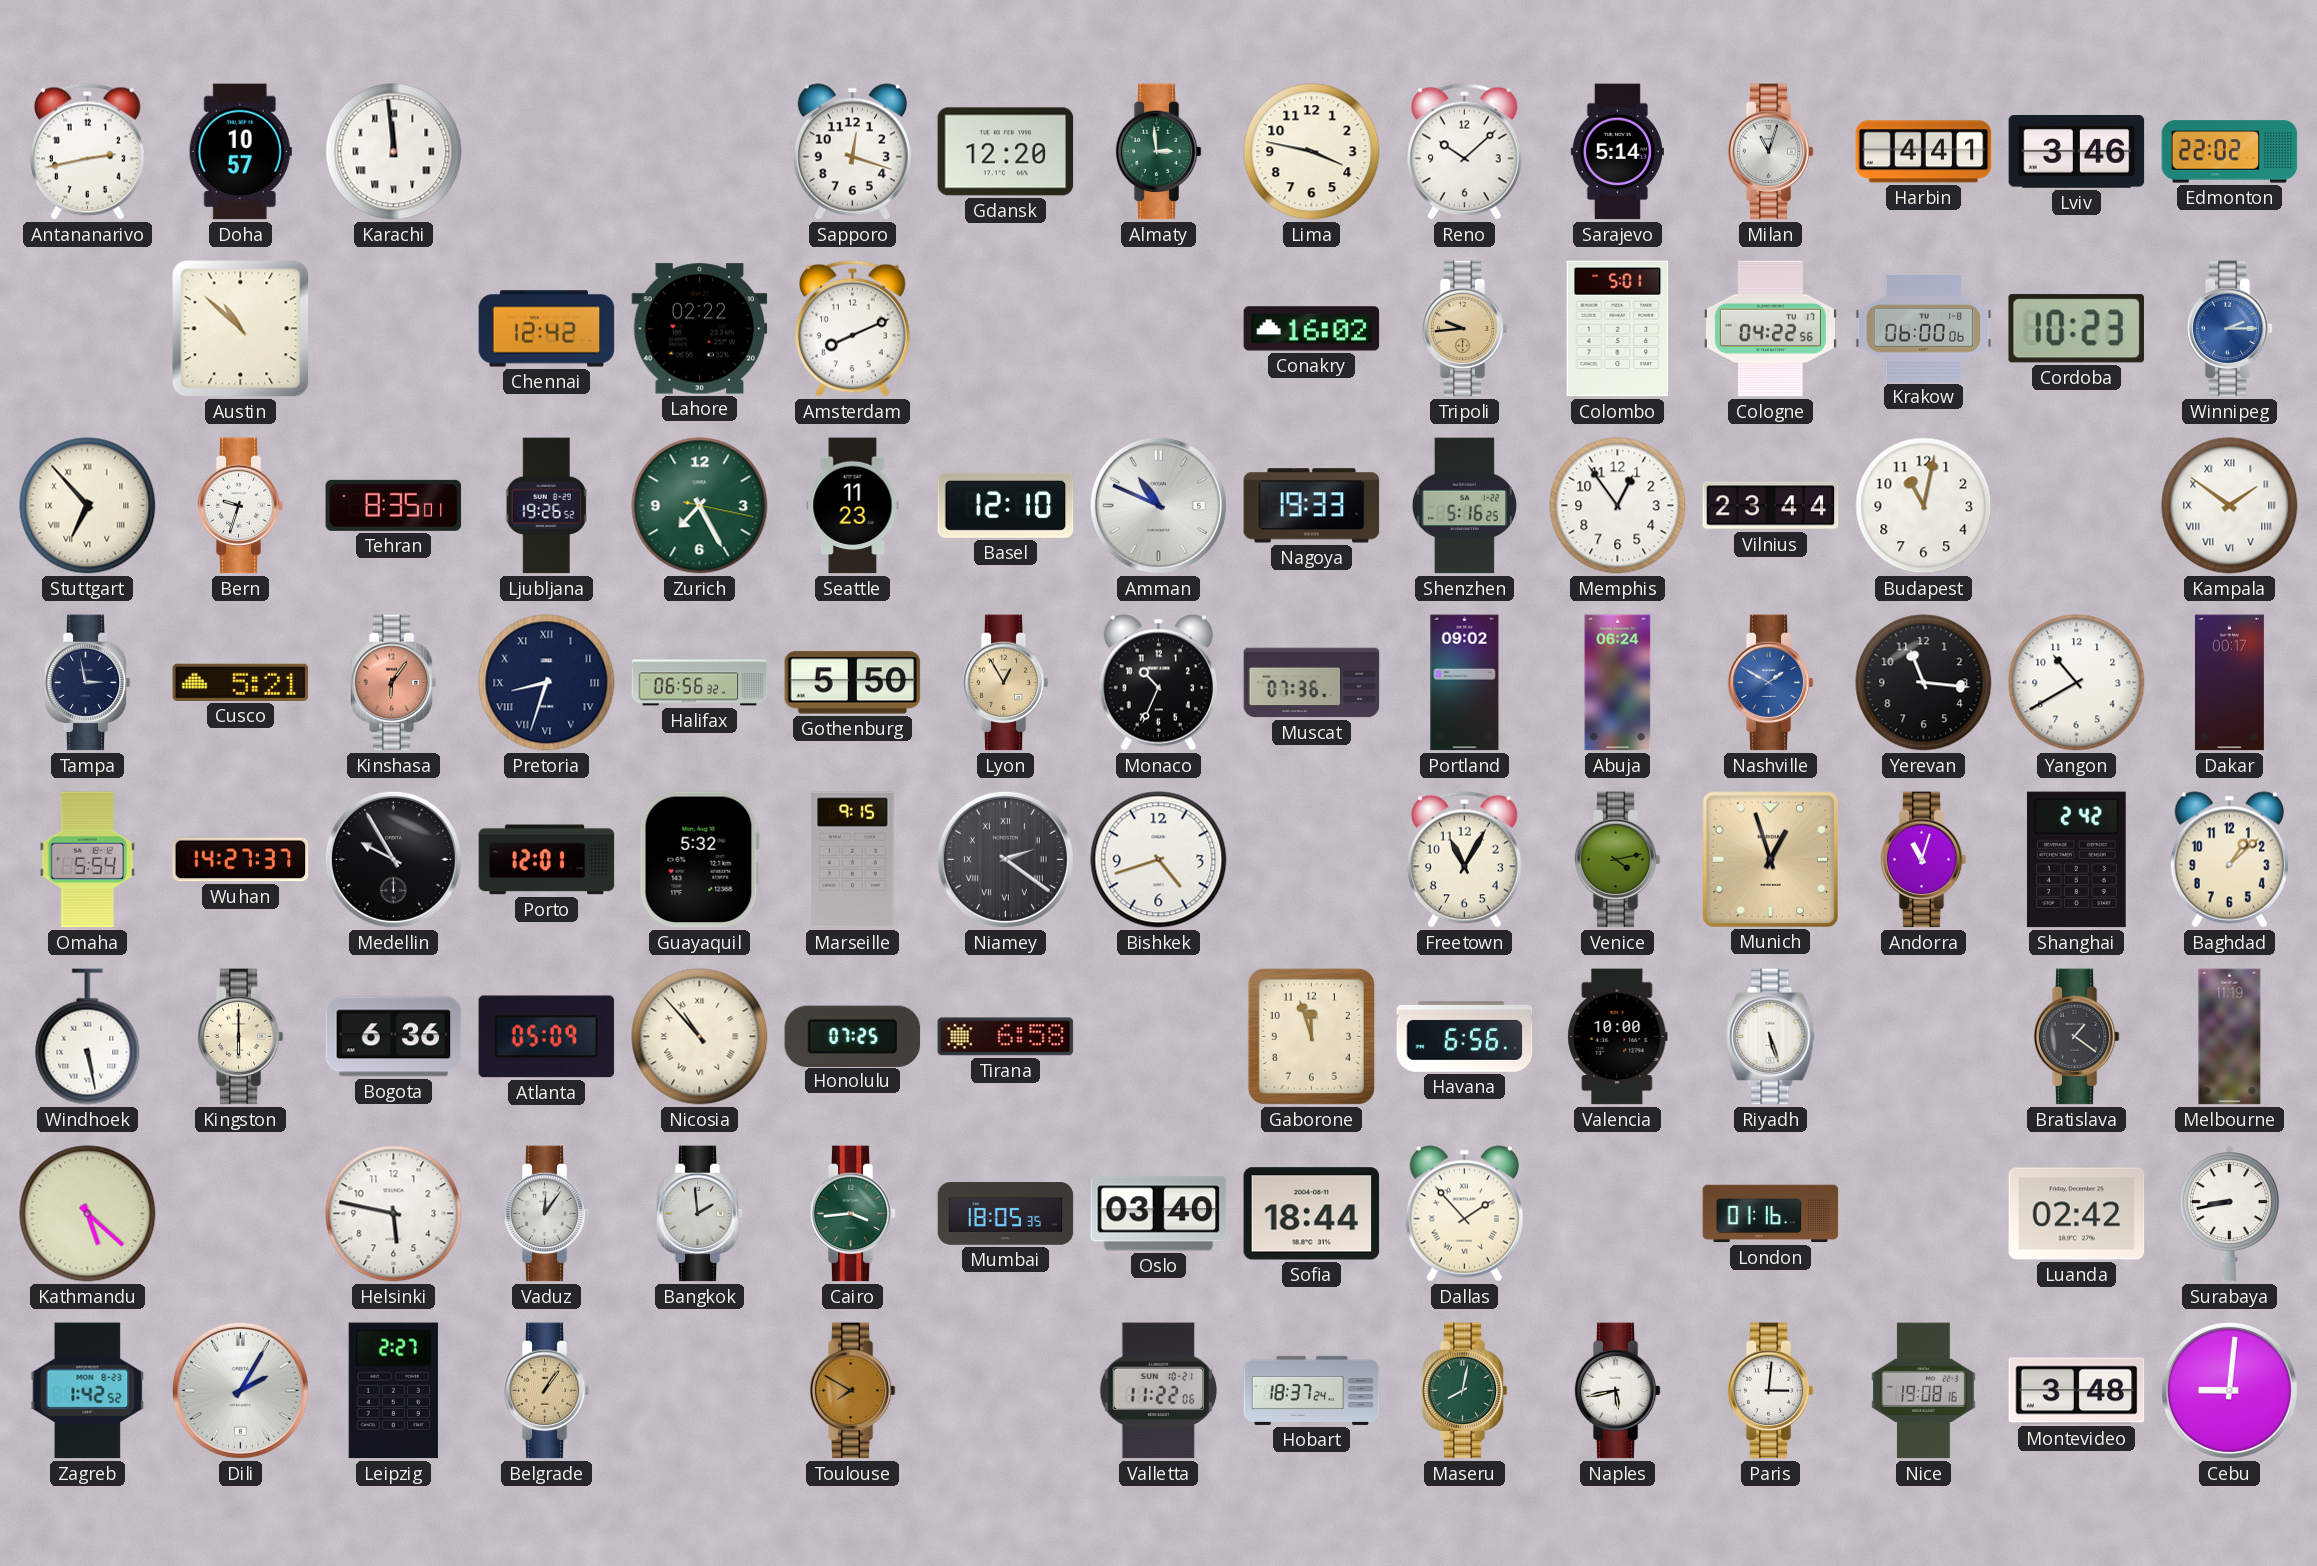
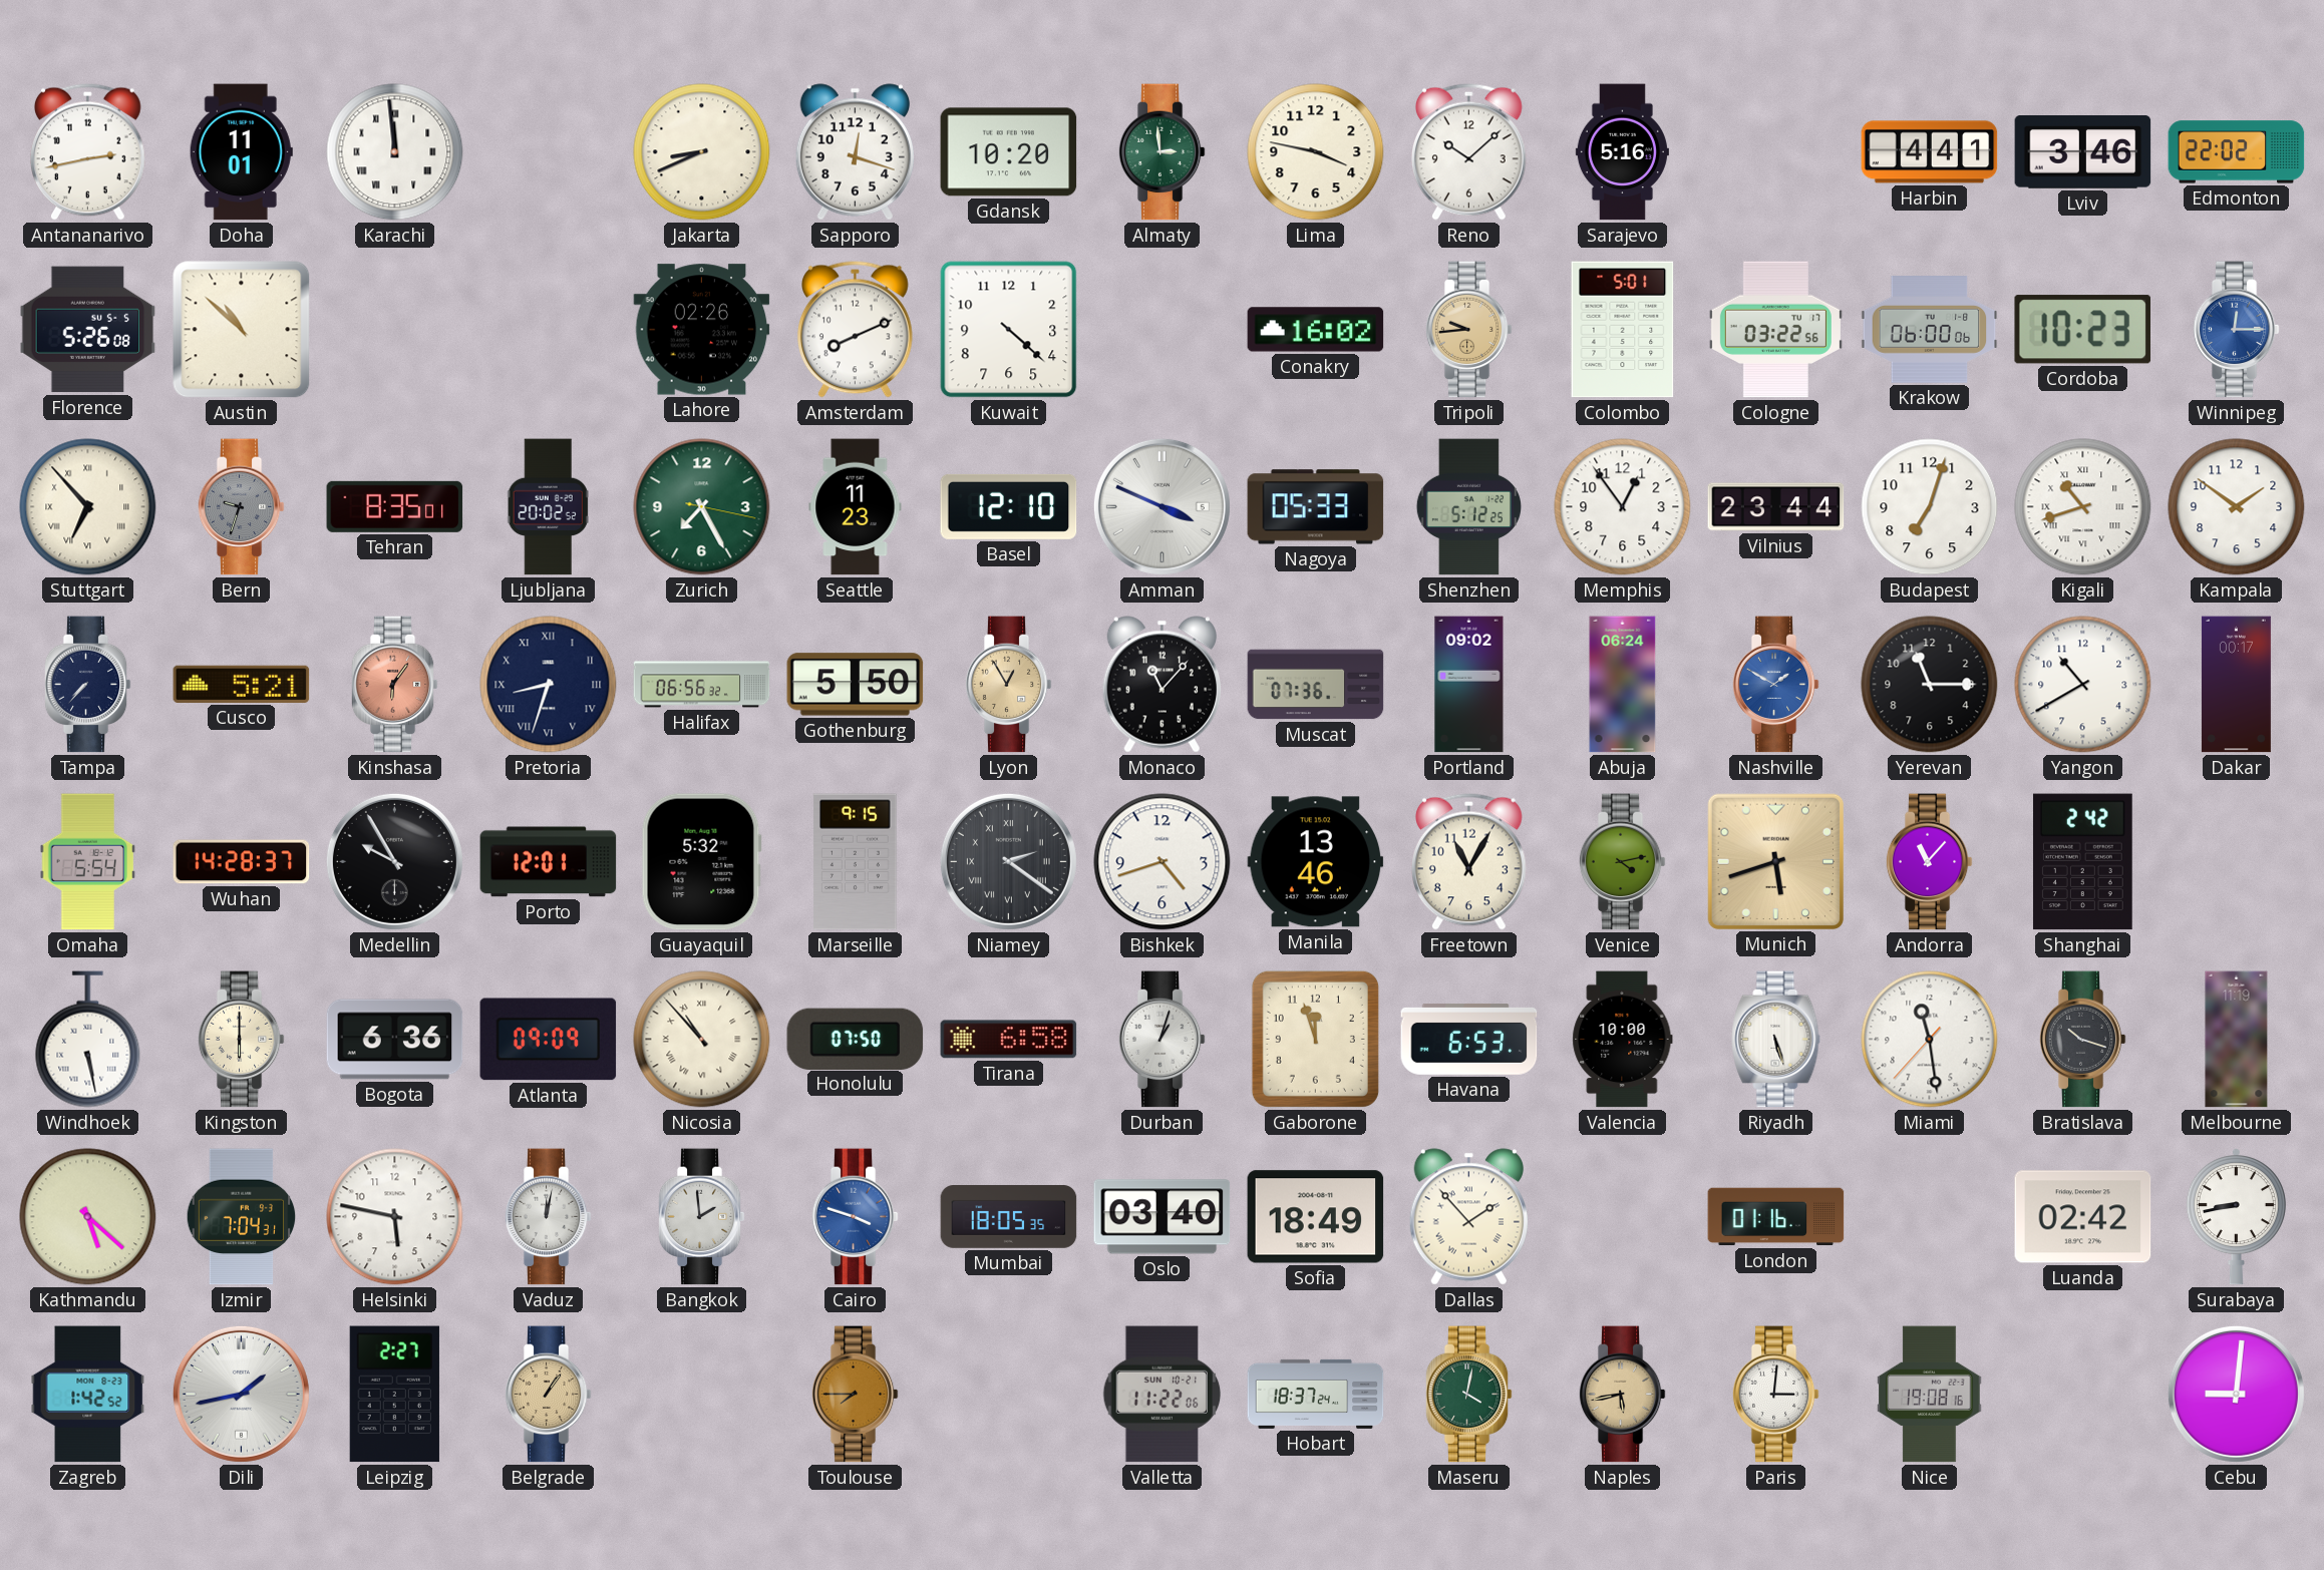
Doha: 10:57 -> 11:01 (241, 152)
Jakarta: none -> 8:41 (702, 152)
Gdansk: 12:20 -> 10:20 (1009, 152)
Sarajevo: 5:14 -> 5:16 (1622, 152)
Milan: 11:03 -> none (1770, 152)
Florence: none -> 5:26 (88, 330)
Chennai: 12:42 -> none (547, 329)
Lahore: 02:22 -> 02:26 (702, 330)
Kuwait: none -> 4:22 (1009, 330)
Cologne: 04:22 -> 03:22 (1775, 330)
Winnipeg: 2:15 -> 12:15 (2236, 330)
Bern dial: white -> grey (241, 507)
Ljubljana: 19:26 -> 20:02 (548, 507)
Amman: 10:49 -> 3:49 (1161, 506)
Nagoya: 19:33 -> 05:33 (1316, 507)
Shenzhen: 5:16 -> 5:12 (1468, 507)
Budapest: 11:02 -> 7:03 (1930, 507)
Kigali: none -> 10:42 (2083, 507)
Kampala numerals: Roman -> Arabic (2237, 507)
Tampa: 2:58 -> 7:37 (87, 685)
Monaco: 10:34 -> 11:07 (1161, 685)
Yerevan: 11:16 -> 11:15 (1930, 685)
Wuhan: 14:27 -> 14:28 (242, 862)
Manila: none -> 13:46 (1316, 862)
Munich: 12:57 -> 5:42 (1775, 861)
Andorra: 11:03 -> 11:07 (1929, 862)
Baghdad: 1:08 -> none (2229, 860)
Atlanta: 05:09 -> 09:09 (549, 1040)
Honolulu: 07:25 -> 07:50 (856, 1039)
Durban: none -> 1:03 (1161, 1040)
Havana: 6:56 -> 6:53 (1469, 1039)
Miami: none -> 11:28 (1930, 1040)
Bratislava: 1:21 -> 10:18 (2082, 1040)
Izmir: none -> 7:04 (242, 1217)
Vaduz: 12:06 -> 12:02 (548, 1217)
Cairo: 3:44 -> 3:48 (855, 1217)
Cairo dial: green -> blue (855, 1217)
Sofia: 18:44 -> 18:49 (1316, 1217)
Dili: 2:05 -> 1:43 (241, 1394)
Toulouse: 7:50 -> 7:45 (855, 1395)
Maseru: 8:02 -> 4:02 (1468, 1395)
Naples dial: white -> champagne (1622, 1395)
Montevideo: 3:48 -> none (2077, 1391)
